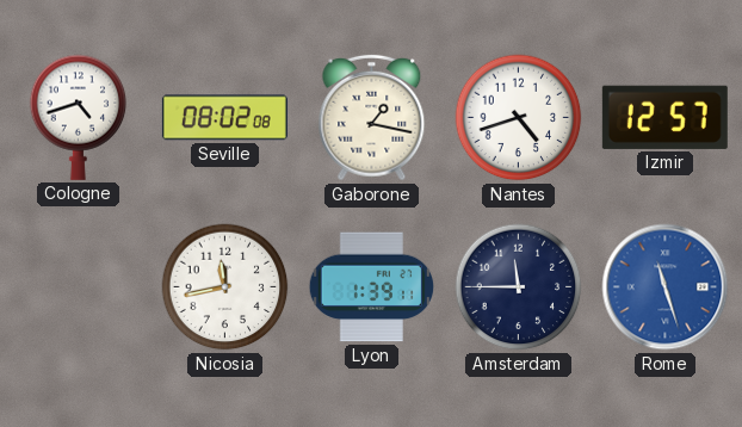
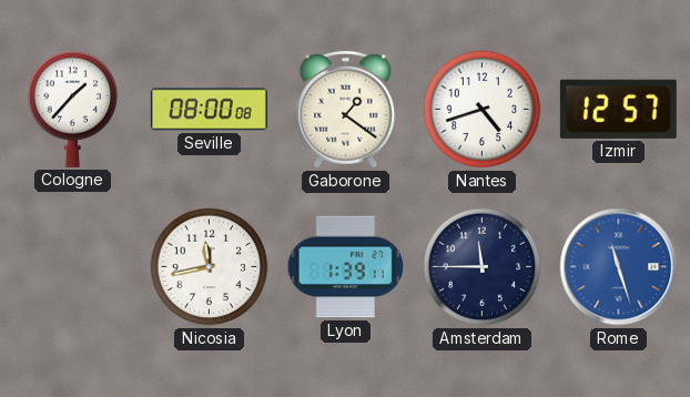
Cologne: 4:42 -> 1:37 (73, 109)
Seville: 08:02 -> 08:00 (209, 110)
Gaborone: 1:17 -> 1:21 (346, 110)
